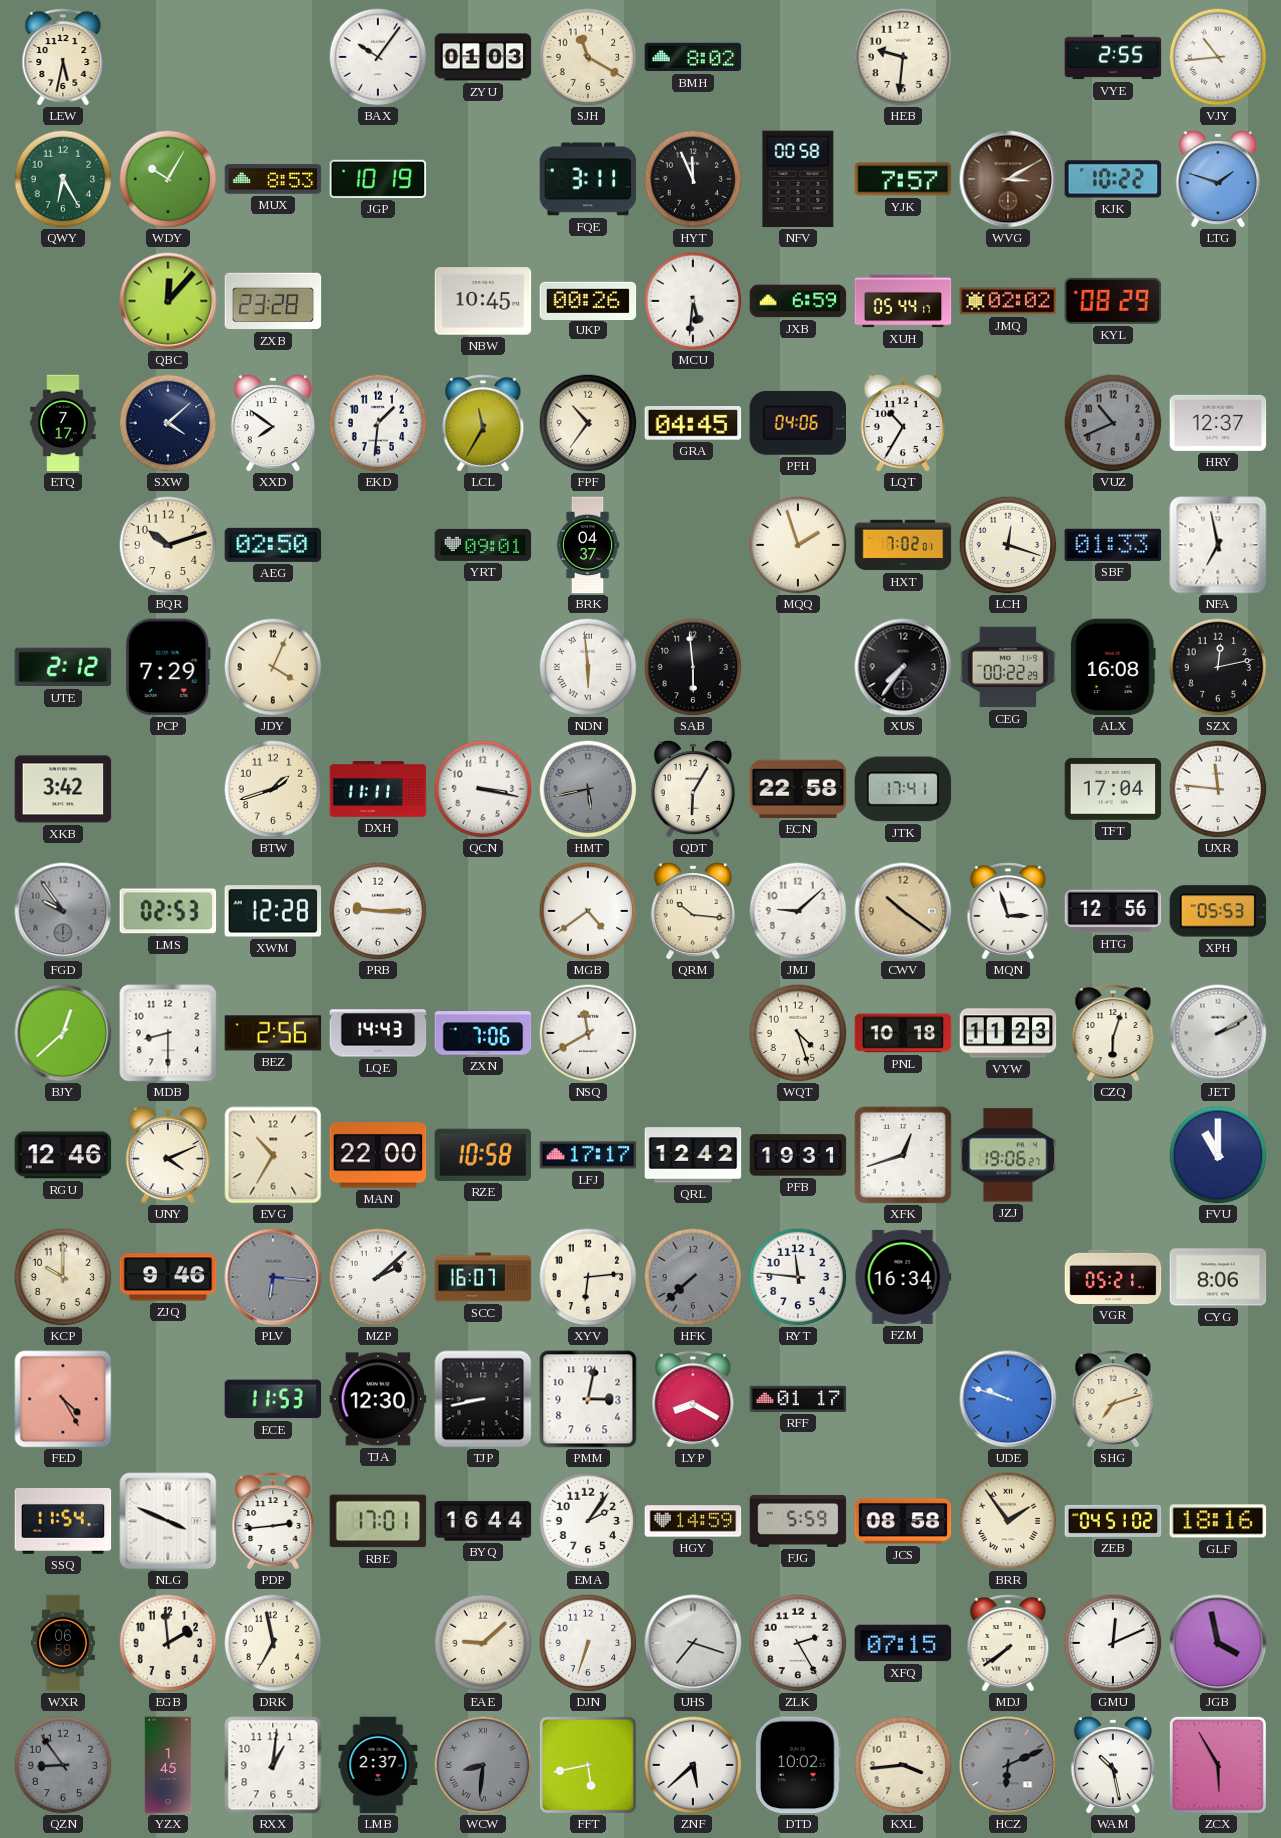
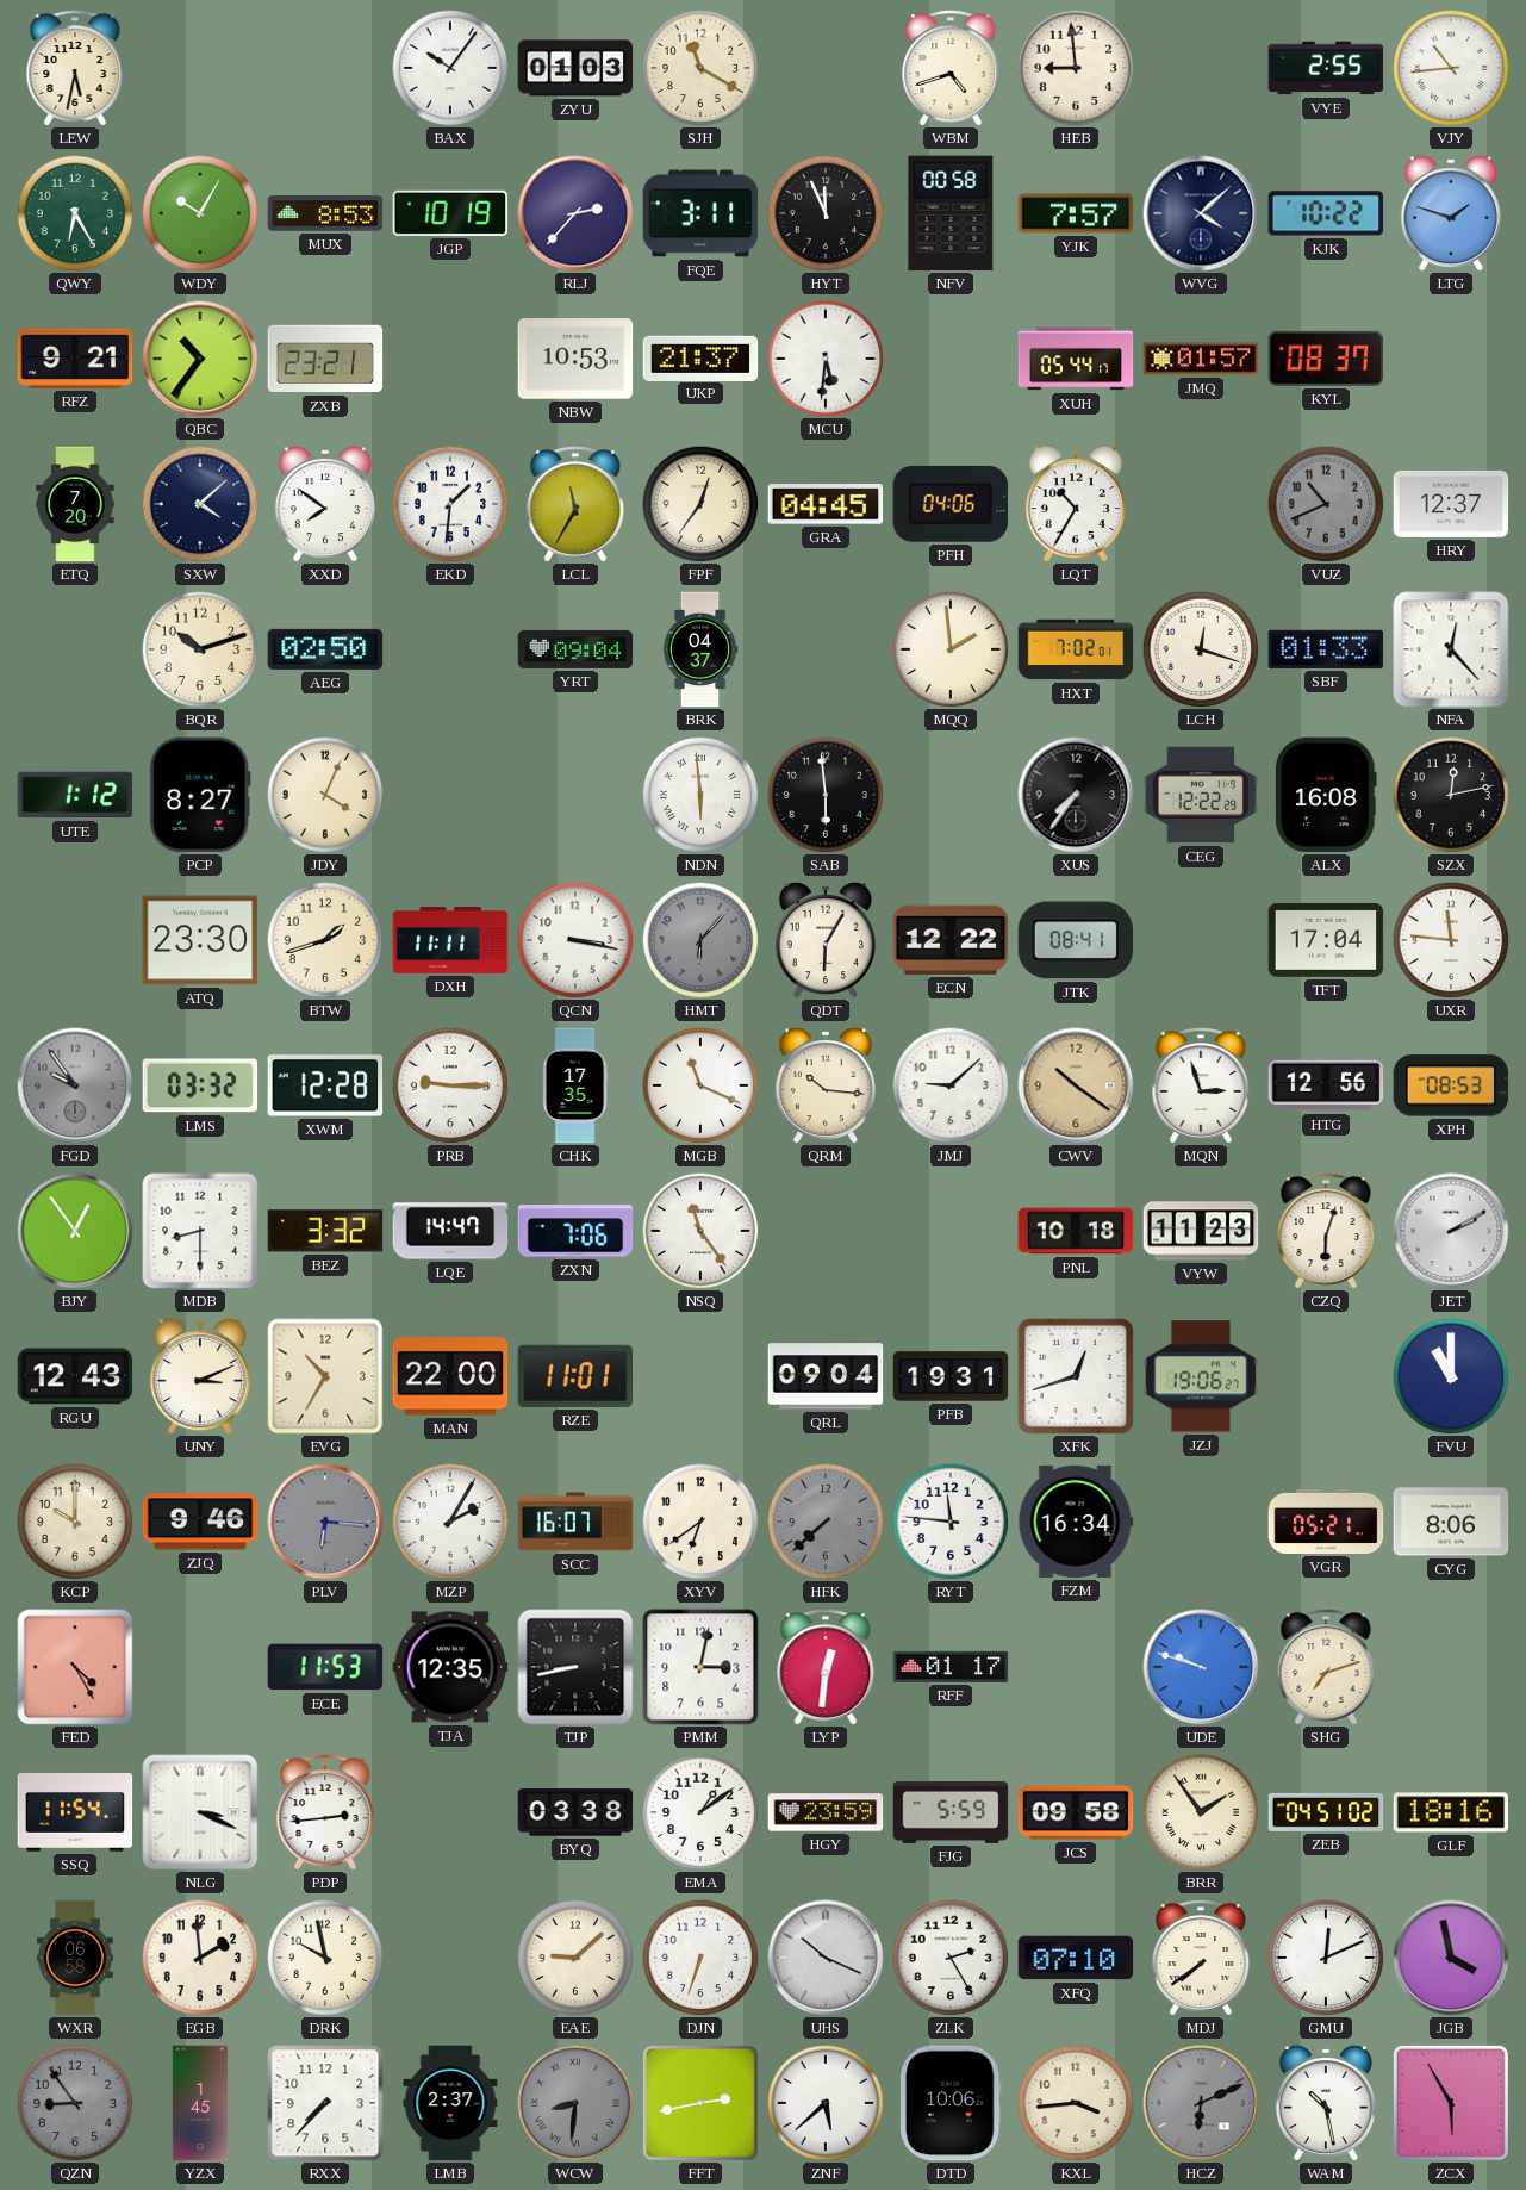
BMH: 8:02 -> none (693, 57)
WBM: none -> 4:42 (951, 68)
HEB: 9:31 -> 8:59 (1076, 68)
RLJ: none -> 2:37 (575, 213)
WVG: 3:10 -> 4:08 (1201, 213)
WVG dial: brown -> navy (1201, 213)
RFZ: none -> 9:21 (75, 359)
QBC: 12:07 -> 10:36 (200, 359)
ZXB: 23:28 -> 23:21 (325, 359)
NBW: 10:45 -> 10:53 (575, 359)
UKP: 00:26 -> 21:37 (700, 357)
JXB: 6:59 -> none (798, 301)
JMQ: 02:02 -> 01:57 (1201, 359)
KYL: 08:29 -> 08:37 (1326, 359)
ETQ: 7:17 -> 7:20 (75, 504)
FPF: 10:36 -> 12:36 (700, 504)
YRT: 09:01 -> 09:04 (575, 649)
MQQ: 1:57 -> 1:59 (951, 649)
NFA: 6:58 -> 12:23 (1451, 649)
UTE: 2:12 -> 1:12 (75, 795)
PCP: 7:29 -> 8:27 (200, 795)
CEG: 00:22 -> 12:22 (1201, 795)
XKB: 3:42 -> none (63, 789)
ATQ: none -> 23:30 (200, 940)
HMT: 5:43 -> 6:07 (700, 940)
ECN: 22:58 -> 12:22 (951, 940)
JTK: 17:41 -> 08:41 (1076, 940)
LMS: 02:53 -> 03:32 (200, 1085)
CHK: none -> 17:35 (575, 1085)
MGB: 4:39 -> 11:19 (700, 1085)
XPH: 05:53 -> 08:53 (1451, 1085)
BJY: 12:38 -> 12:54 (75, 1231)
BEZ: 2:56 -> 3:32 (325, 1231)
LQE: 14:43 -> 14:47 (450, 1231)
NSQ: 11:40 -> 11:24 (700, 1231)
WQT: 4:27 -> none (798, 1033)
RGU: 12:46 -> 12:43 (75, 1376)
UNY: 4:11 -> 3:11 (200, 1376)
RZE: 10:58 -> 11:01 (575, 1376)
LFJ: 17:17 -> none (588, 1155)
QRL: 12:42 -> 09:04 (826, 1376)
MZP: 2:08 -> 2:05 (450, 1522)
XYV: 6:14 -> 6:39 (700, 1522)
TJA: 12:30 -> 12:35 (450, 1667)
LYP: 8:20 -> 12:31 (826, 1667)
NLG: 3:49 -> 3:19 (200, 1812)
RBE: 17:01 -> none (378, 1521)
BYQ: 16:44 -> 03:38 (575, 1812)
EMA: 2:06 -> 1:09 (700, 1812)
HGY: 14:59 -> 23:59 (826, 1812)
JCS: 08:58 -> 09:58 (1076, 1812)
DRK: 6:58 -> 9:58 (325, 1958)
UHS: 7:18 -> 10:19 (826, 1958)
XFQ: 07:15 -> 07:10 (1076, 1958)
RXX: 1:01 -> 7:37 (325, 2103)
FFT: 5:43 -> 2:43 (700, 2103)
DTD: 10:02 -> 10:06 (951, 2103)
